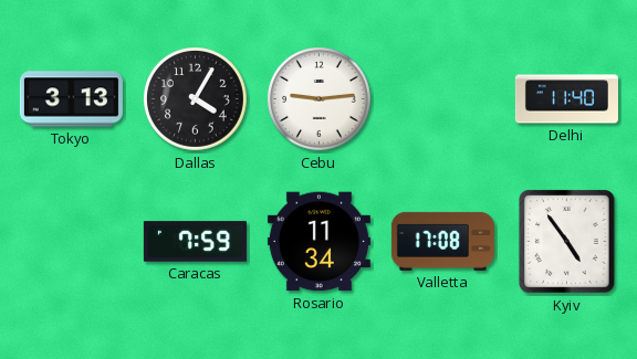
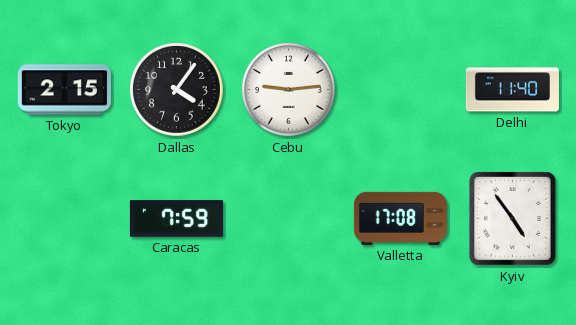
Tokyo: 3:13 -> 2:15 (64, 90)
Dallas: 4:05 -> 4:06 (177, 90)
Rosario: 11:34 -> none (318, 242)
